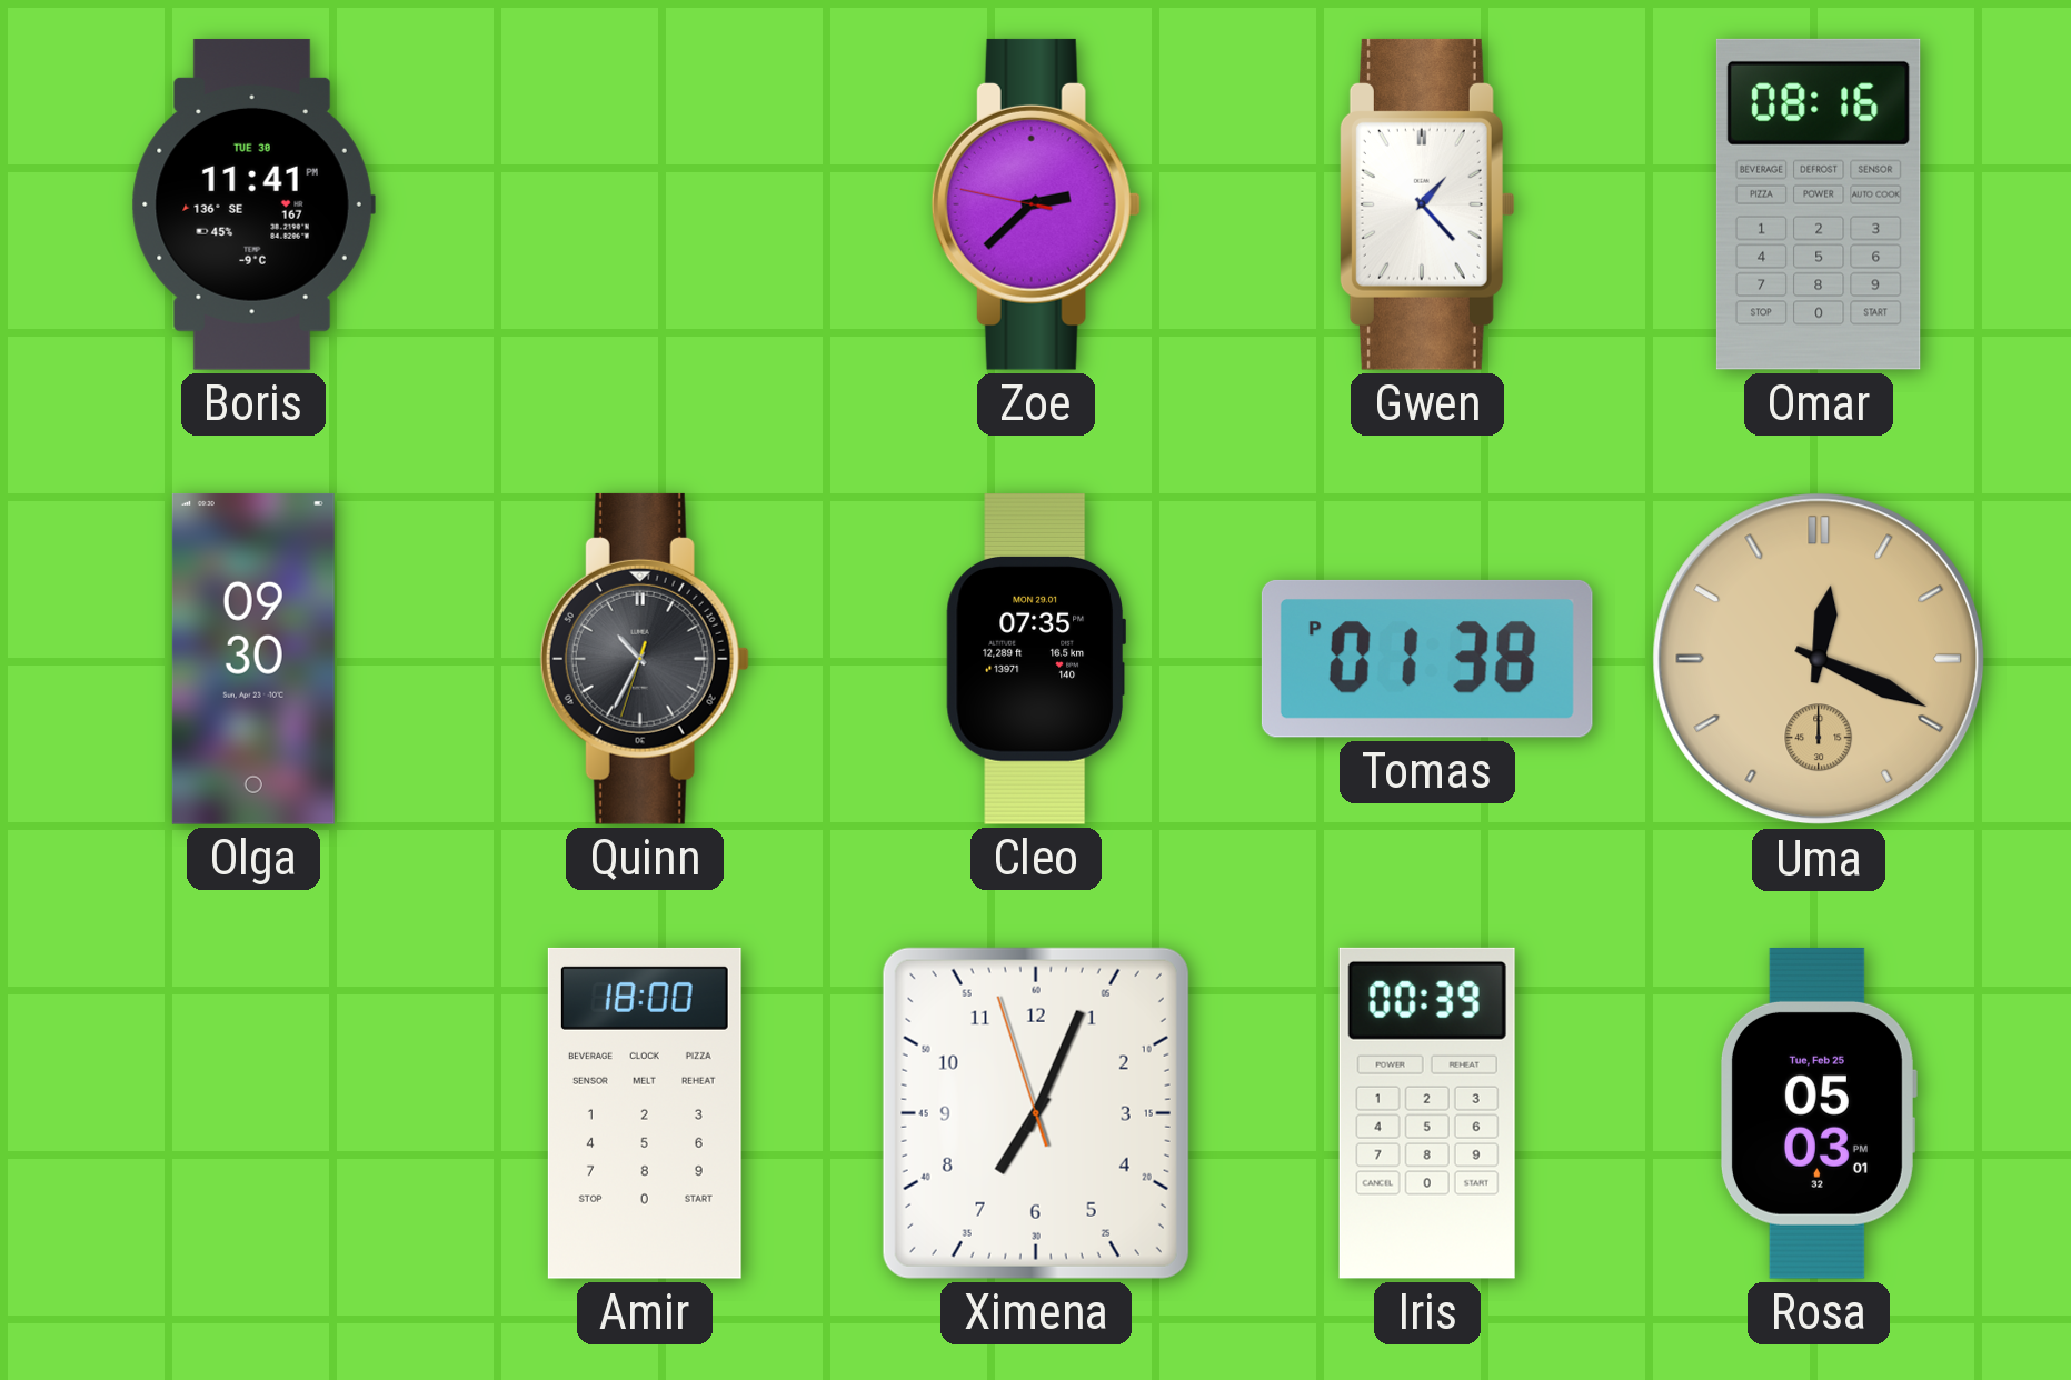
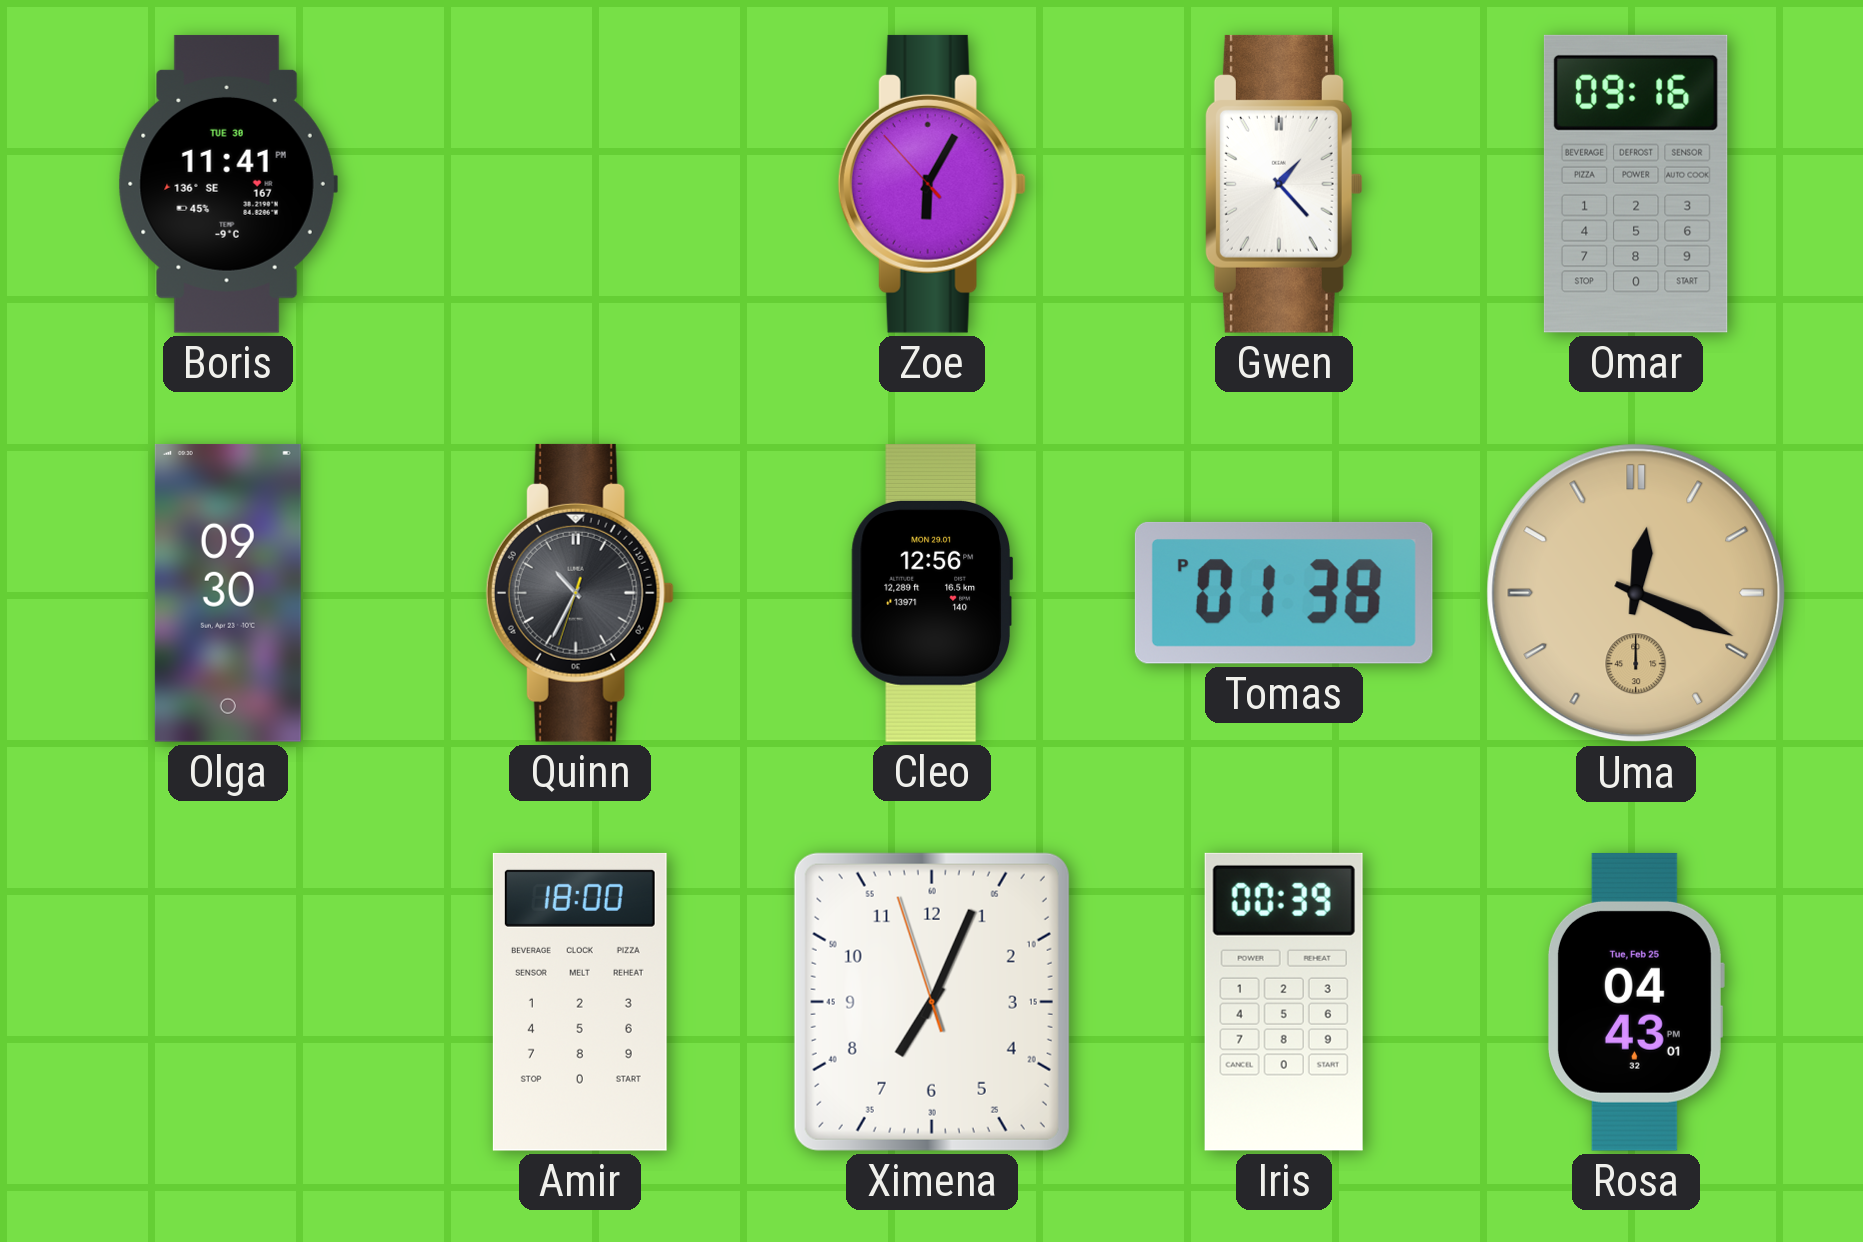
Zoe: 2:37 -> 6:04 (932, 184)
Omar: 08:16 -> 09:16 (1636, 184)
Cleo: 07:35 -> 12:56 (932, 594)
Rosa: 05:03 -> 04:43 (1635, 1002)
